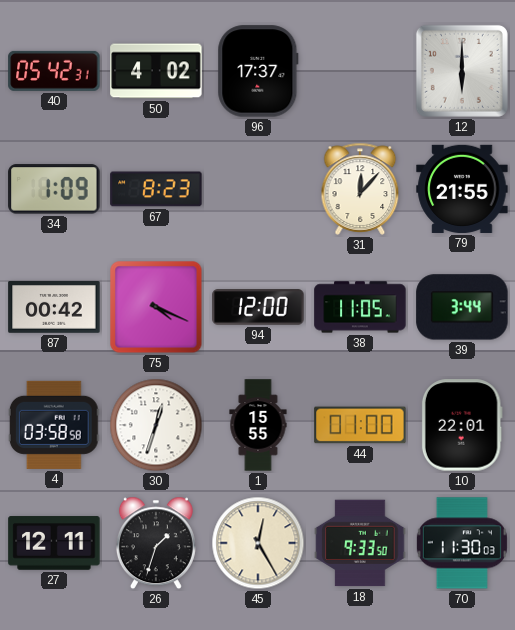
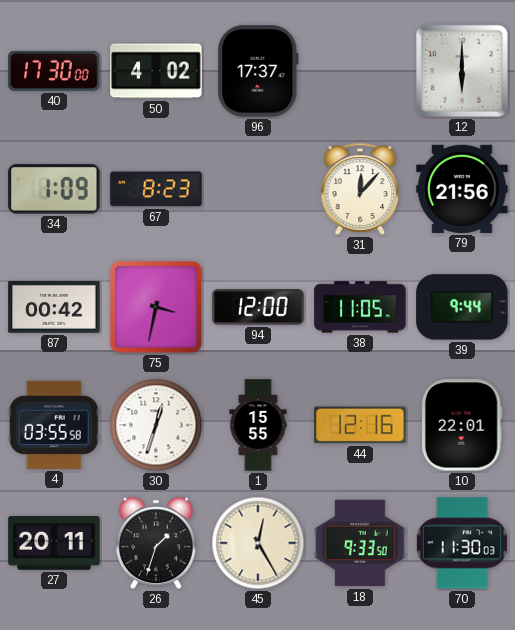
40: 05:42 -> 17:30 (54, 71)
79: 21:55 -> 21:56 (462, 189)
75: 4:19 -> 3:32 (156, 307)
39: 3:44 -> 9:44 (462, 307)
4: 03:58 -> 03:55 (54, 425)
44: 01:00 -> 12:16 (360, 425)
27: 12:11 -> 20:11 (54, 543)
